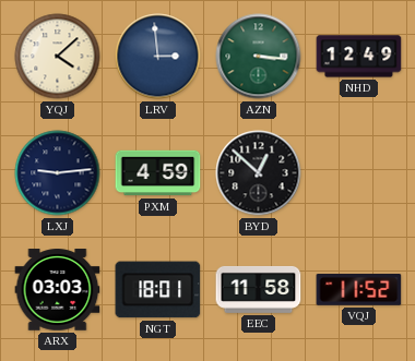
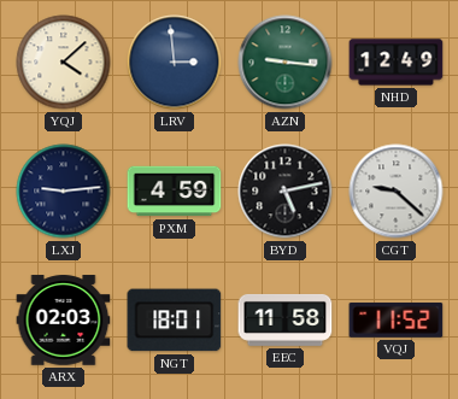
AZN: 3:16 -> 9:16 (286, 63)
BYD: 12:52 -> 5:13 (286, 192)
CGT: none -> 9:22 (397, 192)
ARX: 03:03 -> 02:03 (64, 321)
